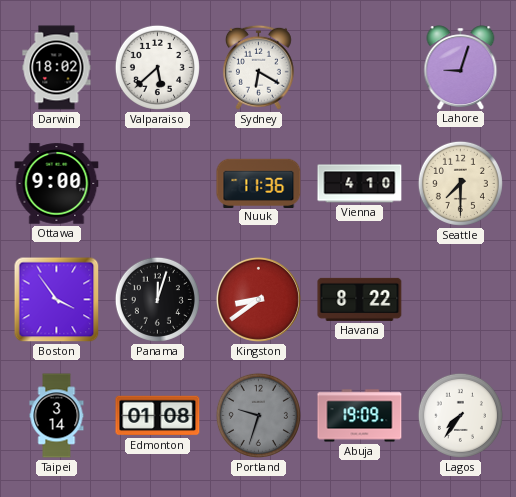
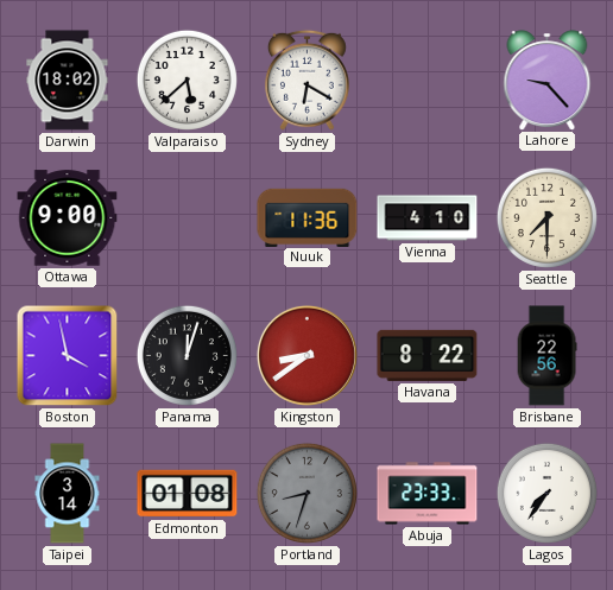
Lahore: 9:03 -> 9:23 (548, 80)
Boston: 3:54 -> 3:58 (68, 356)
Brisbane: none -> 22:56 (546, 356)
Portland: 9:33 -> 8:33 (306, 493)
Abuja: 19:09 -> 23:33 (428, 494)
